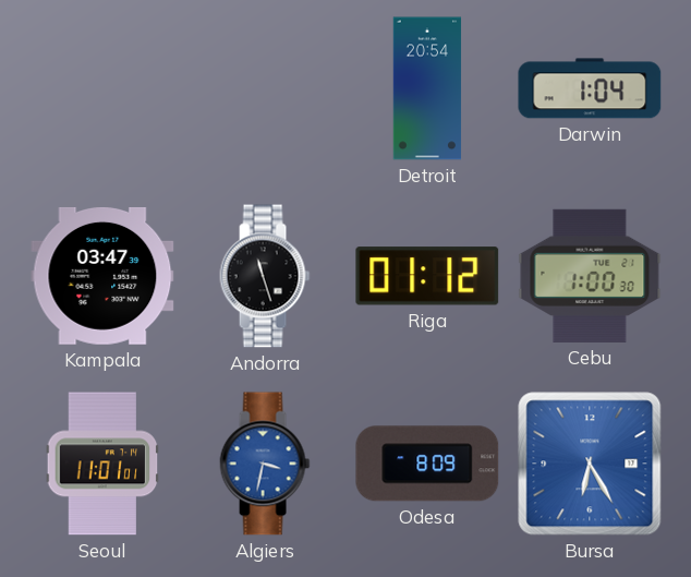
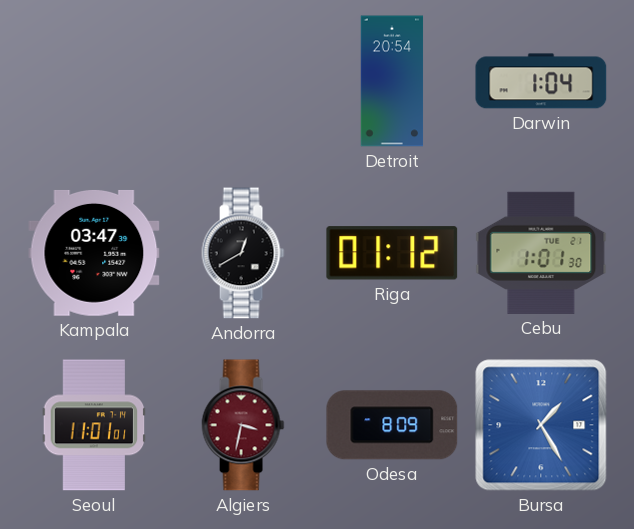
Andorra: 11:27 -> 12:40 (243, 253)
Cebu: 1:00 -> 1:01 (541, 253)
Algiers dial: blue -> burgundy (243, 425)
Bursa: 6:25 -> 1:25 (541, 425)
